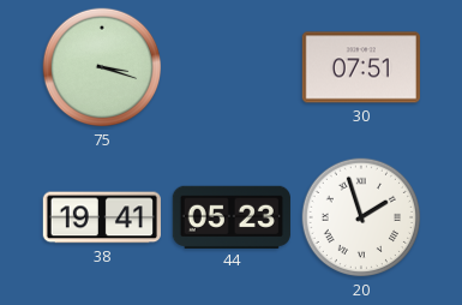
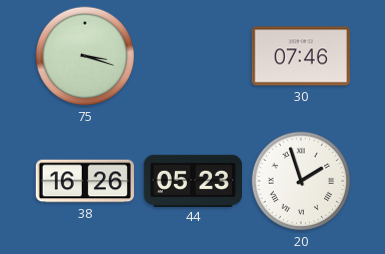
30: 07:51 -> 07:46 (301, 56)
38: 19:41 -> 16:26 (84, 181)
